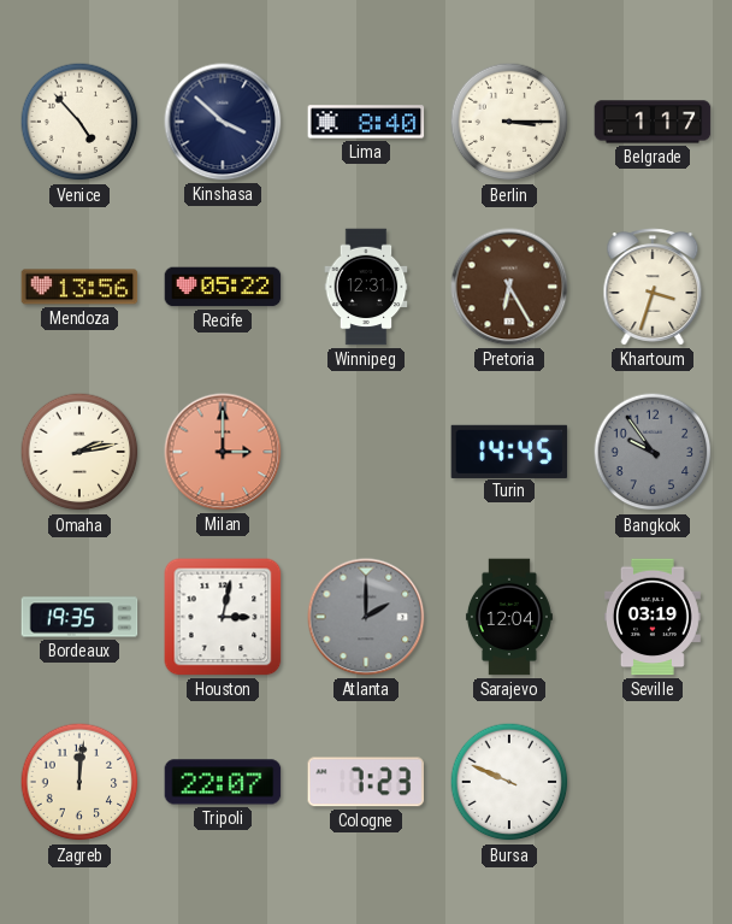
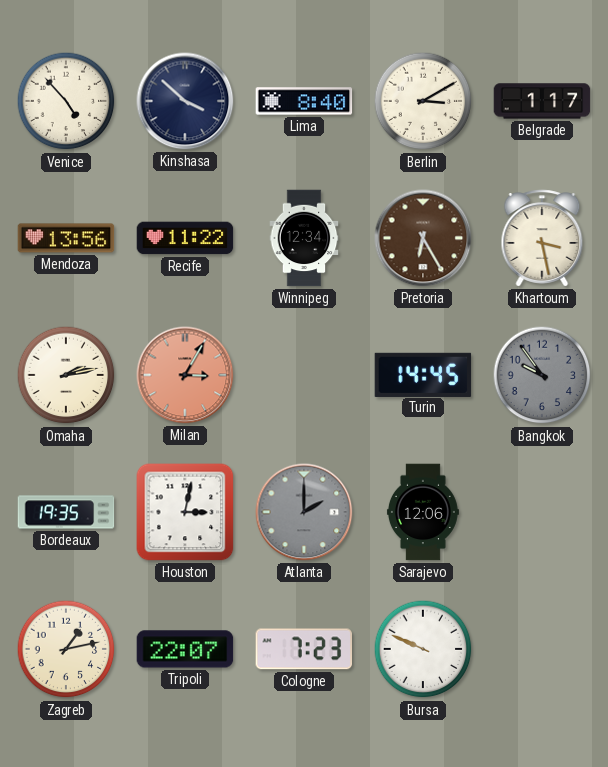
Berlin: 3:15 -> 3:10 (423, 101)
Recife: 05:22 -> 11:22 (185, 238)
Winnipeg: 12:31 -> 12:34 (304, 238)
Khartoum: 3:33 -> 3:28 (542, 238)
Milan: 3:00 -> 3:05 (185, 375)
Sarajevo: 12:04 -> 12:06 (423, 512)
Seville: 03:19 -> none (653, 617)
Zagreb: 12:01 -> 1:13 (66, 649)
